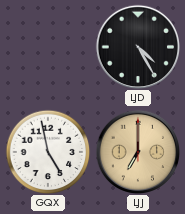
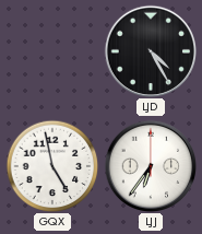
LJJ: 7:00 -> 6:36 (150, 165)
LJJ dial: champagne -> white (150, 165)
